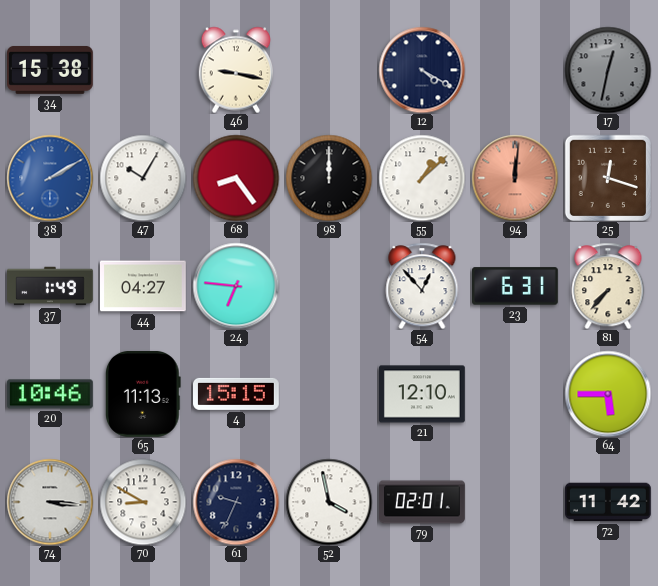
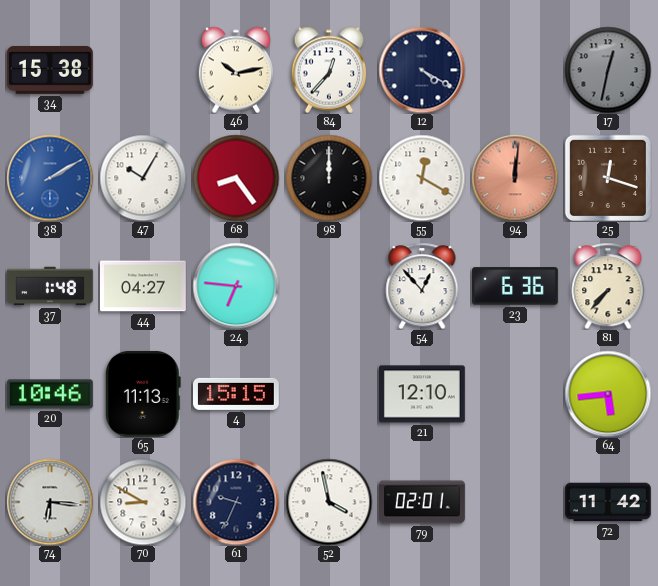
46: 9:17 -> 10:13 (236, 70)
84: none -> 12:37 (329, 70)
55: 1:08 -> 12:20 (422, 178)
37: 1:49 -> 1:48 (51, 286)
23: 6:31 -> 6:36 (516, 286)
64: 5:45 -> 5:44 (608, 394)
74: 3:16 -> 6:16 (50, 502)
